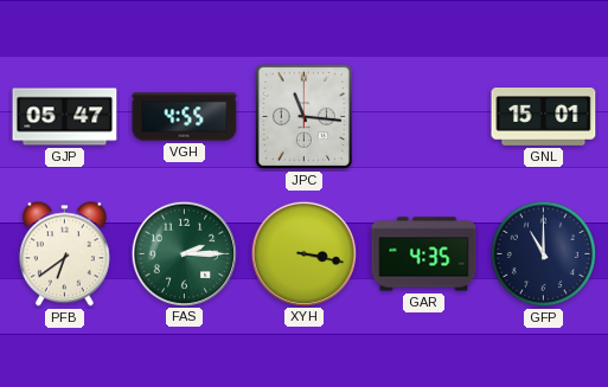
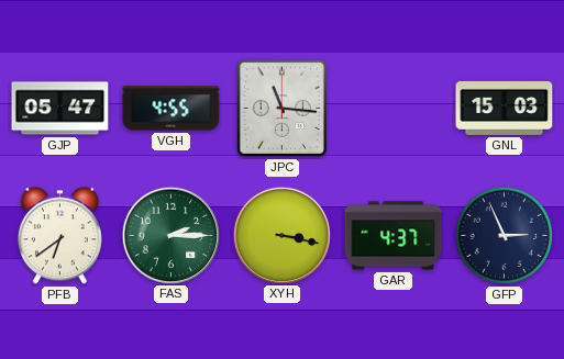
GNL: 15:01 -> 15:03 (505, 108)
GAR: 4:35 -> 4:37 (394, 236)
GFP: 11:00 -> 2:56 (505, 236)
